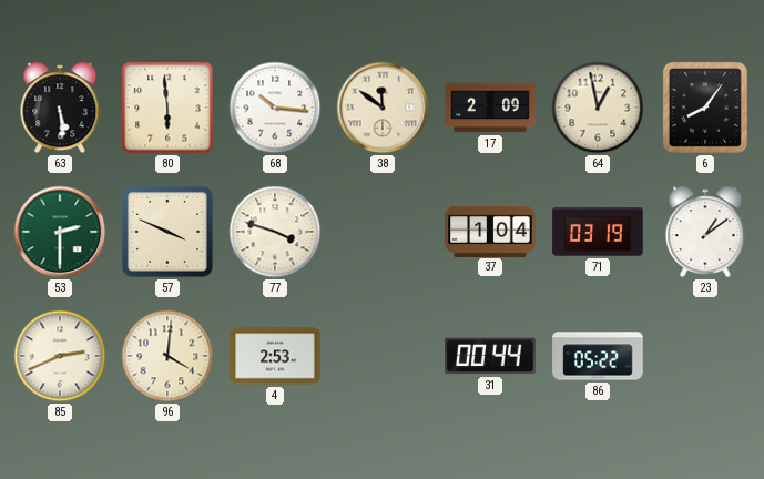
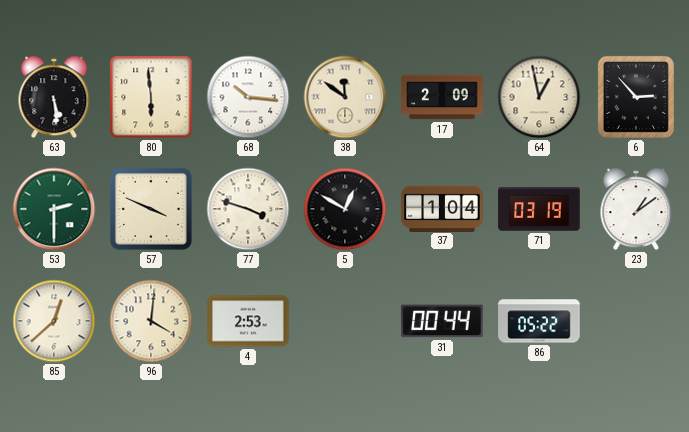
6: 8:06 -> 2:53 (636, 97)
5: none -> 12:50 (345, 209)
85: 2:41 -> 12:38 (54, 321)
